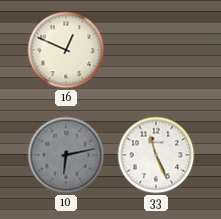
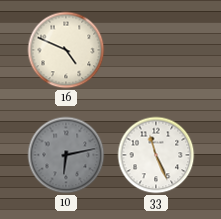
16: 12:49 -> 4:49 (66, 50)
